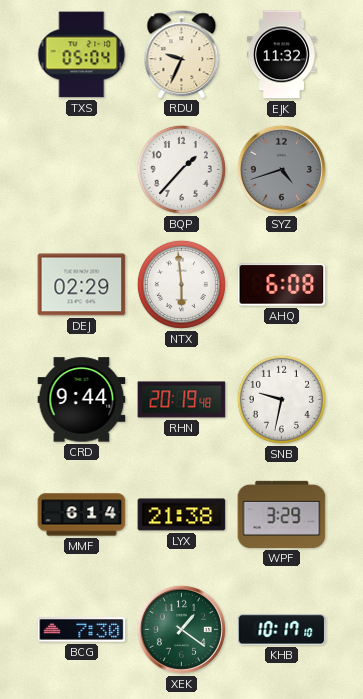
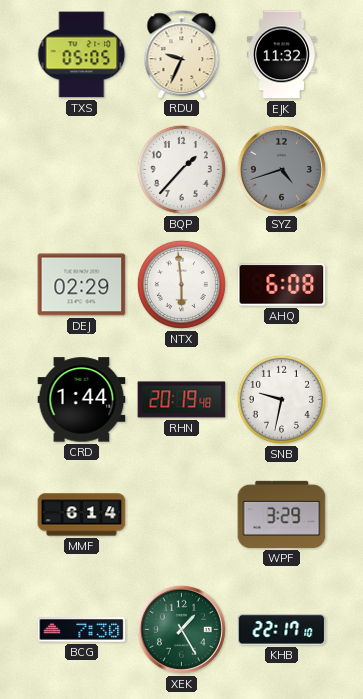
TXS: 05:04 -> 05:05 (82, 55)
CRD: 9:44 -> 1:44 (82, 400)
LYX: 21:38 -> none (182, 515)
XEK: 1:21 -> 1:25 (181, 629)
KHB: 10:17 -> 22:17 (282, 630)
